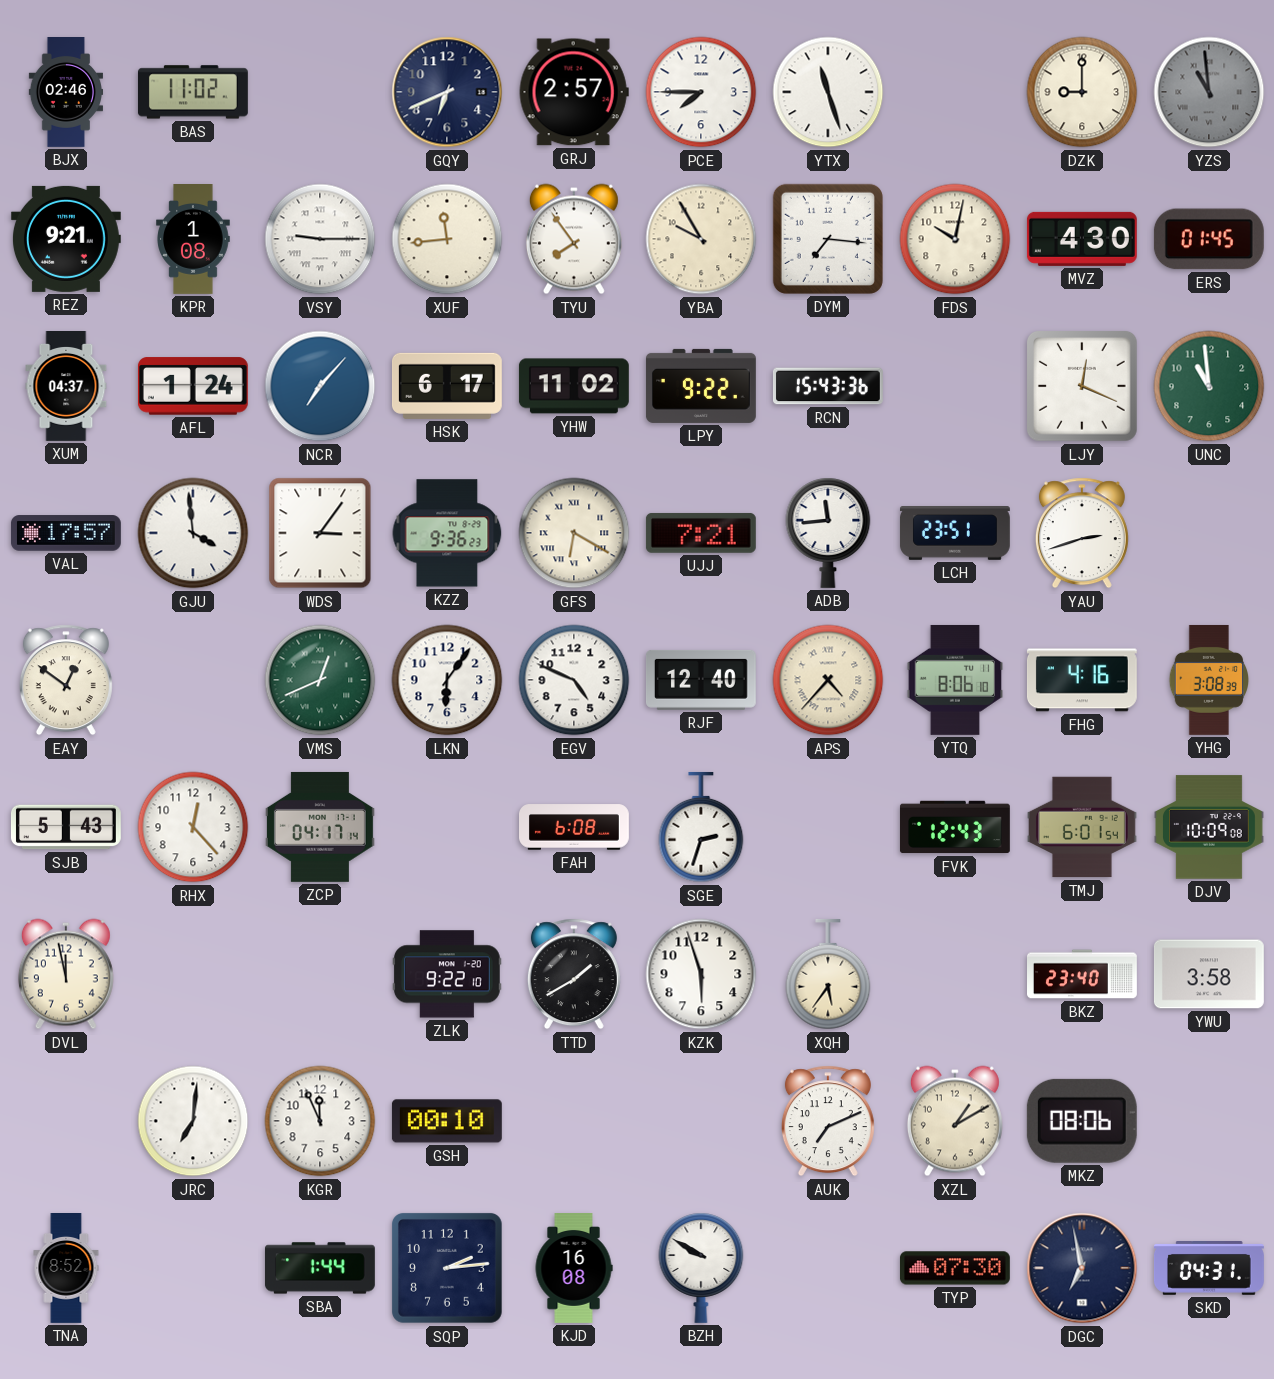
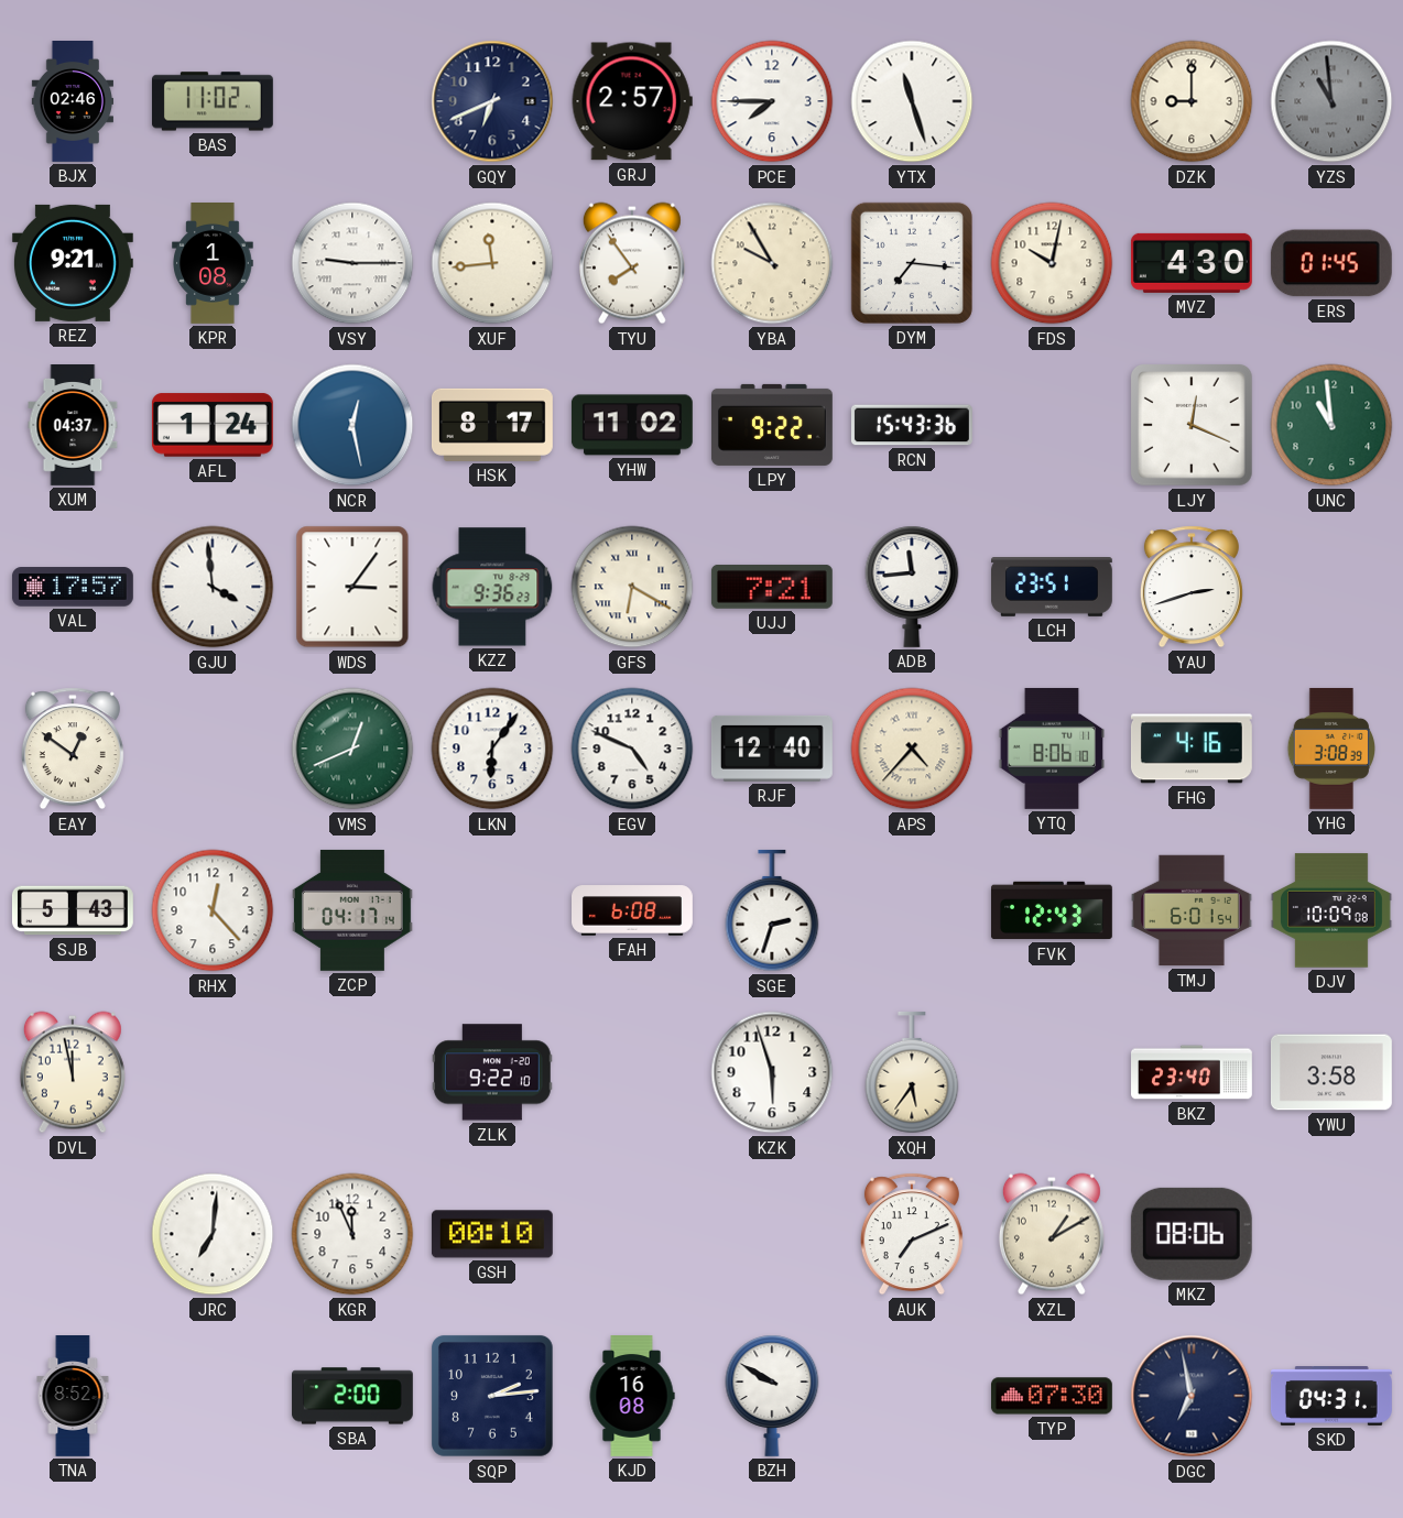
NCR: 7:07 -> 12:28 (352, 425)
HSK: 6:17 -> 8:17 (492, 425)
TTD: 1:40 -> none (574, 974)
SBA: 1:44 -> 2:00 (352, 1396)
